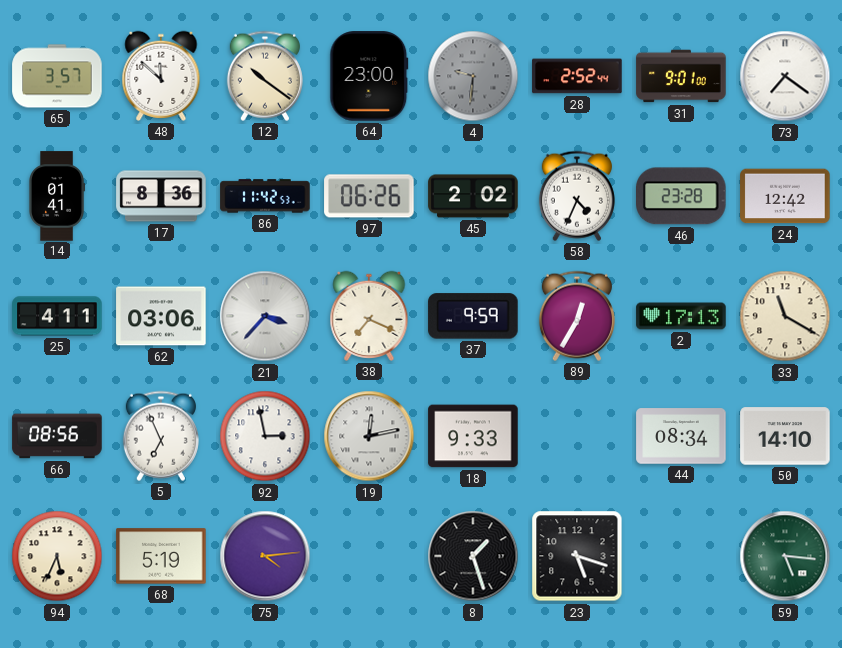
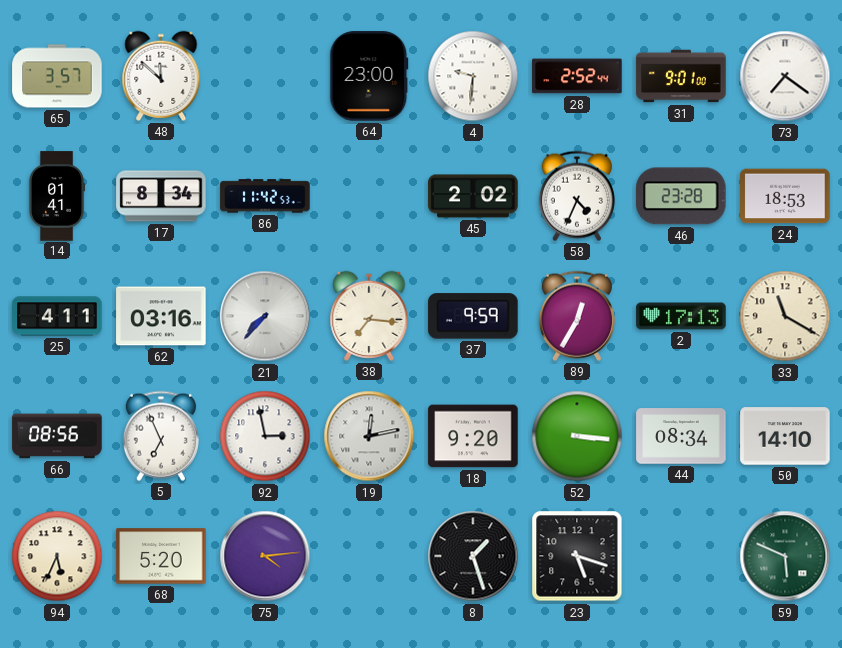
12: 10:21 -> none (265, 76)
4 dial: grey -> white (473, 76)
17: 8:36 -> 8:34 (161, 196)
97: 06:26 -> none (369, 196)
24: 12:42 -> 18:53 (785, 196)
62: 03:06 -> 03:16 (161, 316)
21: 3:37 -> 7:37 (265, 316)
38: 7:19 -> 7:16 (369, 316)
18: 9:33 -> 9:20 (473, 436)
52: none -> 3:16 (577, 436)
68: 5:19 -> 5:20 (161, 556)
59: 5:16 -> 5:49 (785, 556)
